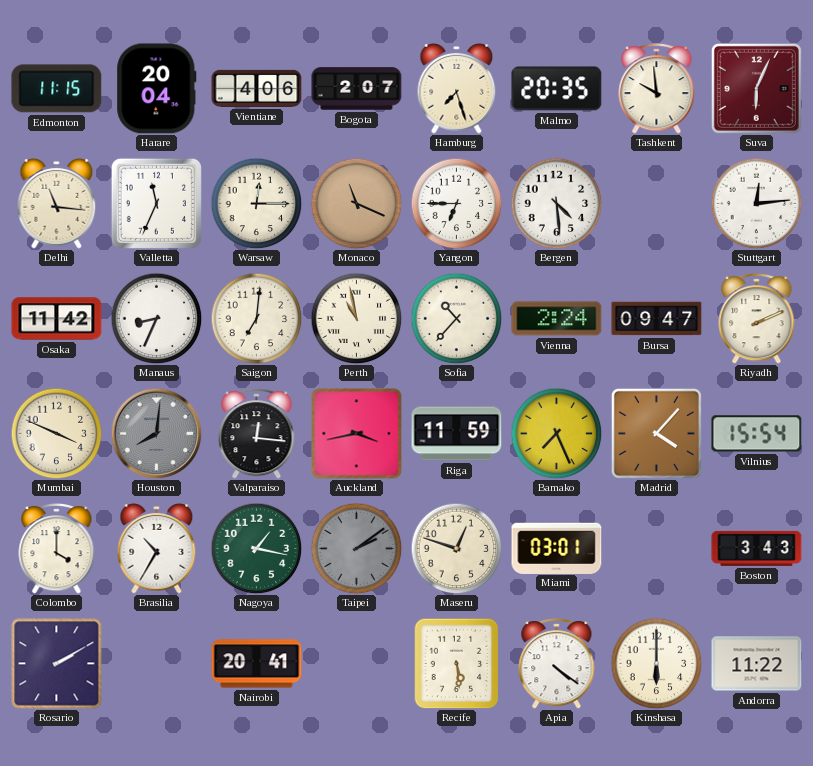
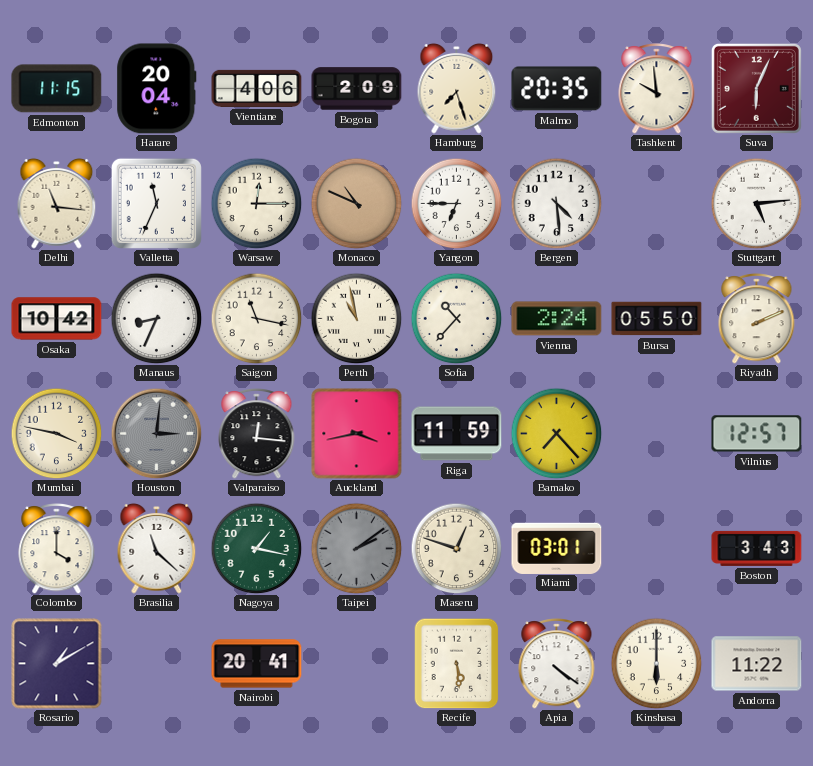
Bogota: 2:07 -> 2:09 (357, 89)
Monaco: 11:19 -> 10:49 (356, 203)
Stuttgart: 12:14 -> 5:14 (756, 203)
Osaka: 11:42 -> 10:42 (57, 319)
Saigon: 7:01 -> 11:17 (256, 318)
Bursa: 09:47 -> 05:50 (657, 319)
Mumbai: 3:49 -> 3:47 (56, 433)
Houston: 8:01 -> 3:01 (156, 433)
Bamako: 7:26 -> 7:23 (556, 433)
Madrid: 4:07 -> none (656, 433)
Vilnius: 15:54 -> 12:57 (757, 434)
Brasilia: 10:35 -> 11:22 (157, 548)
Rosario: 2:10 -> 1:10 (57, 664)
